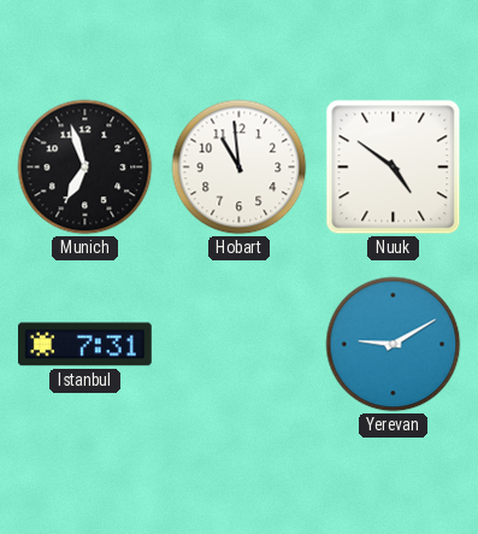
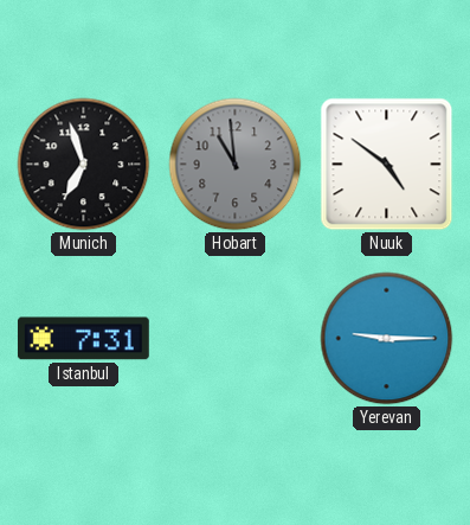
Hobart dial: white -> grey (236, 165)
Yerevan: 9:10 -> 9:15 (387, 339)
